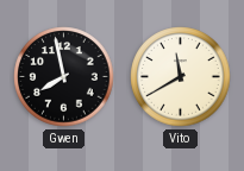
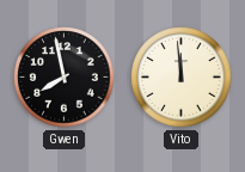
Vito: 11:40 -> 11:59 (182, 78)
